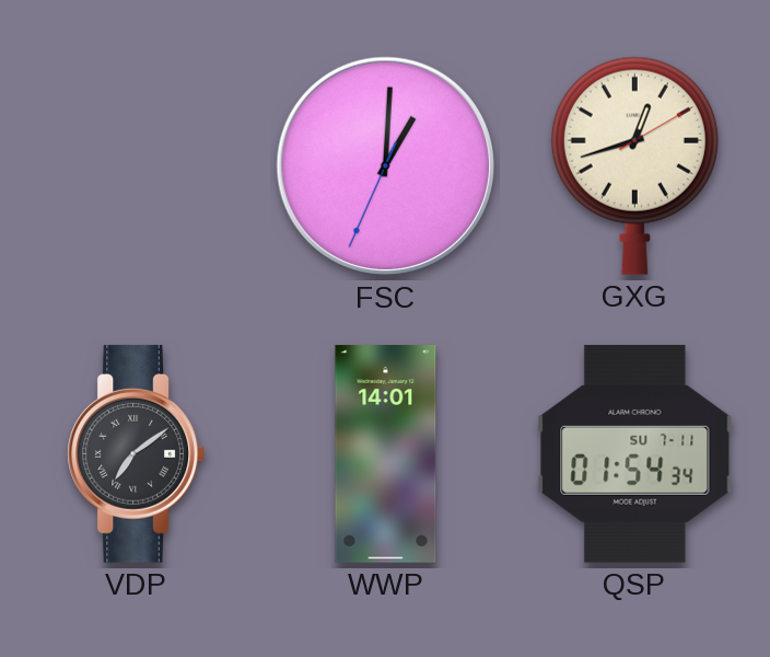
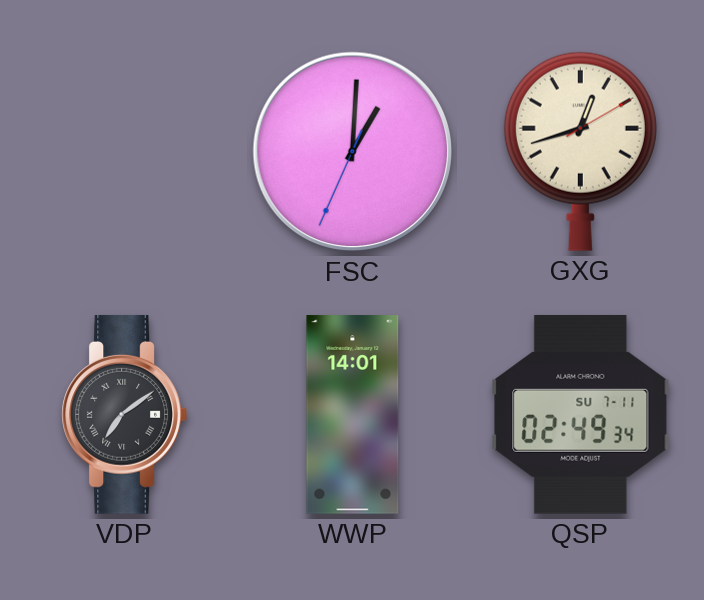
QSP: 01:54 -> 02:49 (581, 414)
